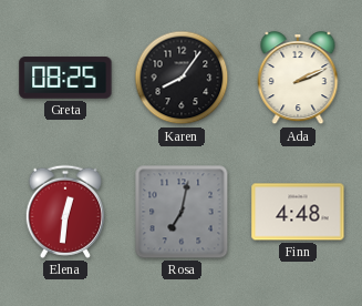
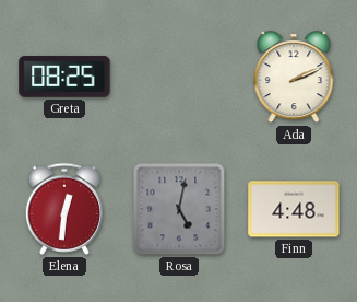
Karen: 8:06 -> none (182, 78)
Rosa: 7:02 -> 5:02 (179, 209)
